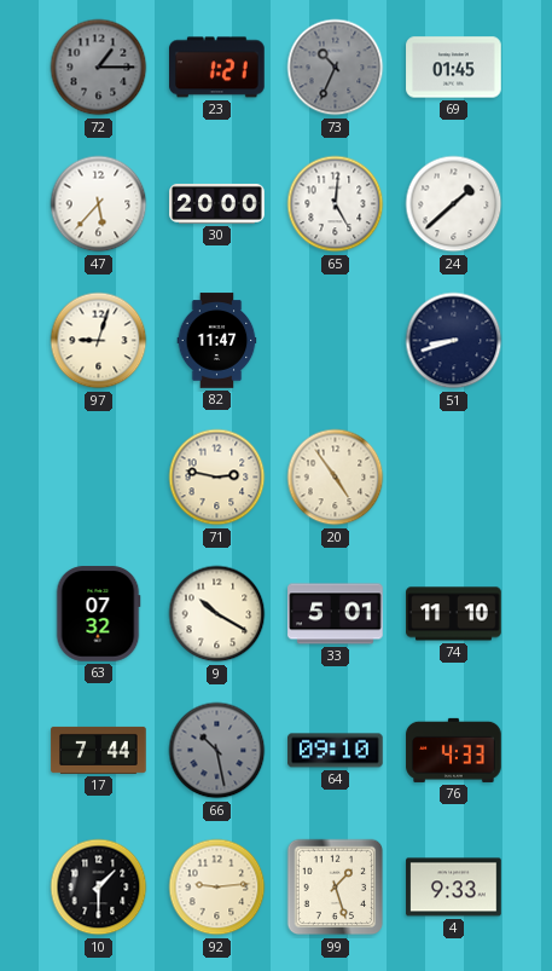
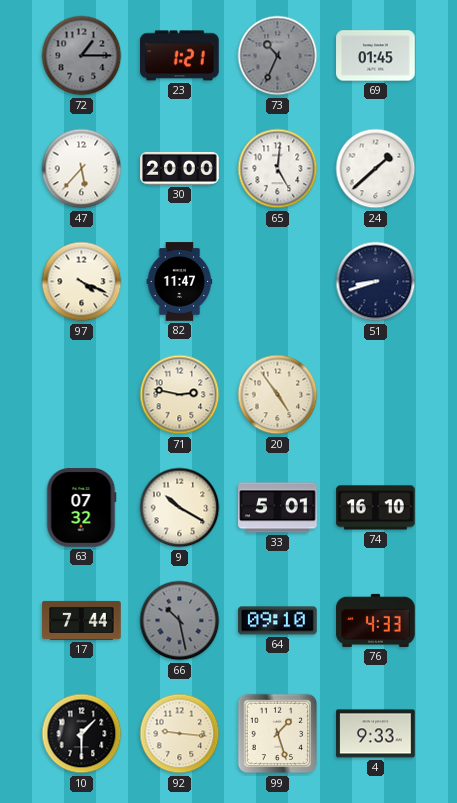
97: 9:03 -> 4:19 (82, 282)
74: 11:10 -> 16:10 (376, 508)
92: 9:14 -> 9:16 (180, 734)
